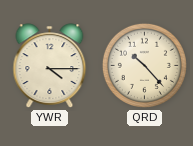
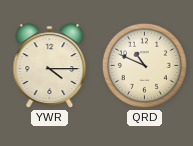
QRD: 10:23 -> 10:49 (144, 65)
